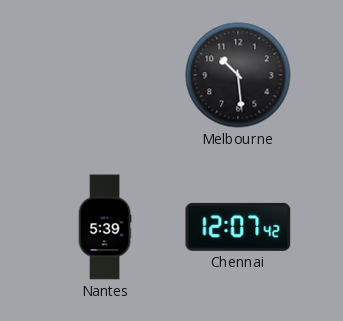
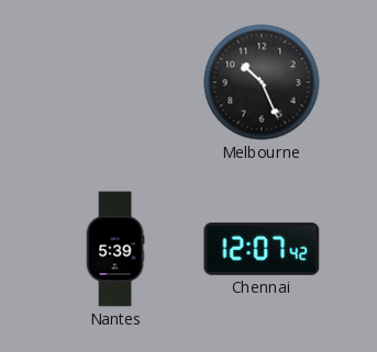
Melbourne: 10:29 -> 10:26 (262, 82)
